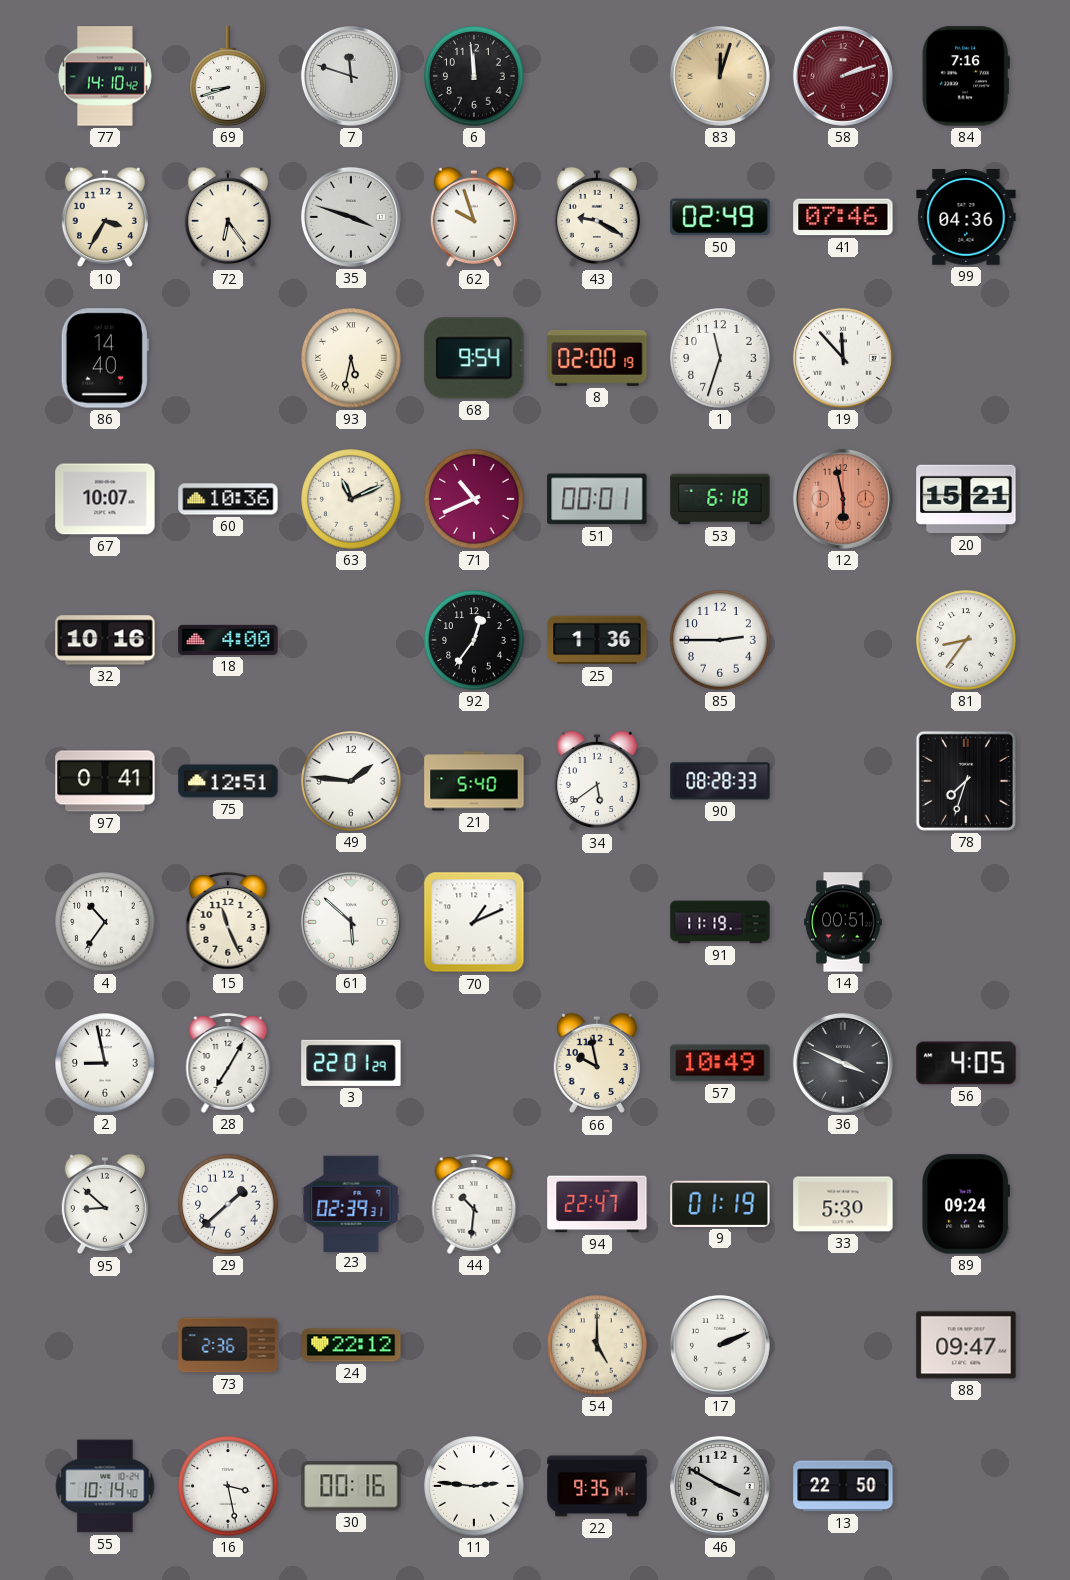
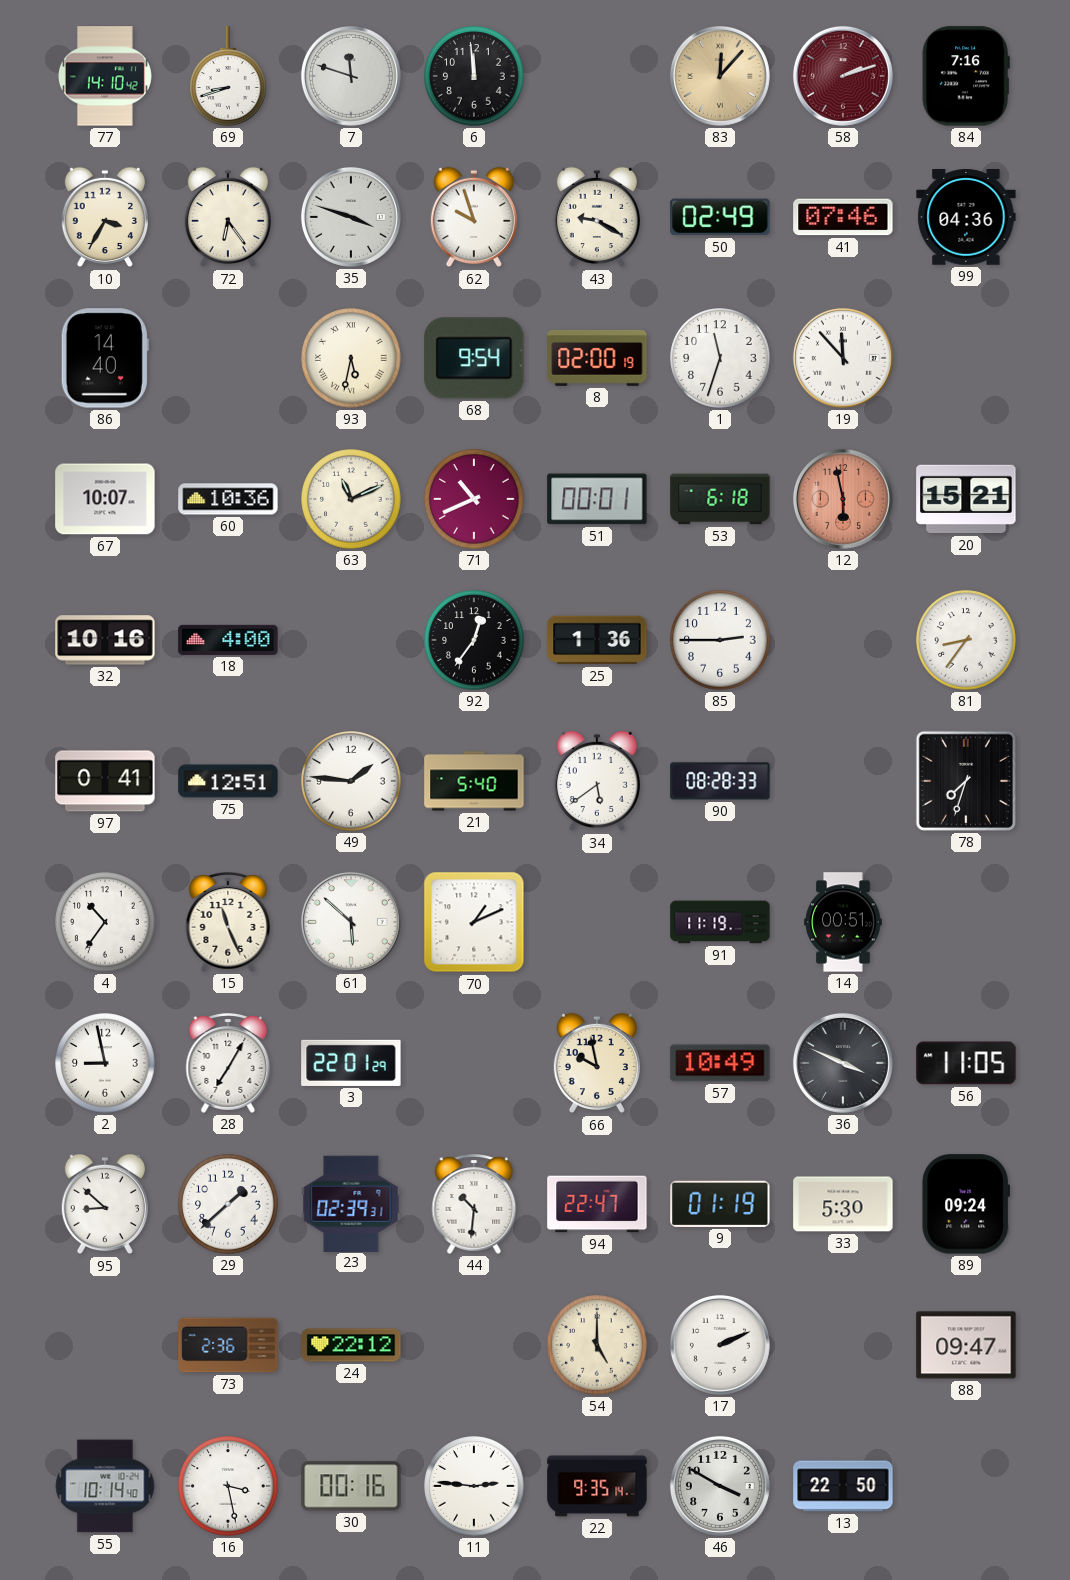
83: 12:03 -> 12:07 (720, 76)
56: 4:05 -> 11:05 (966, 1063)
